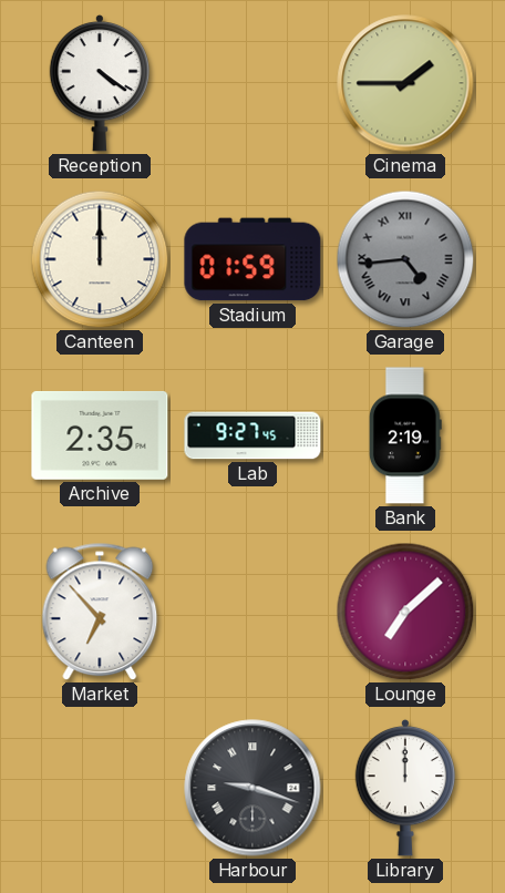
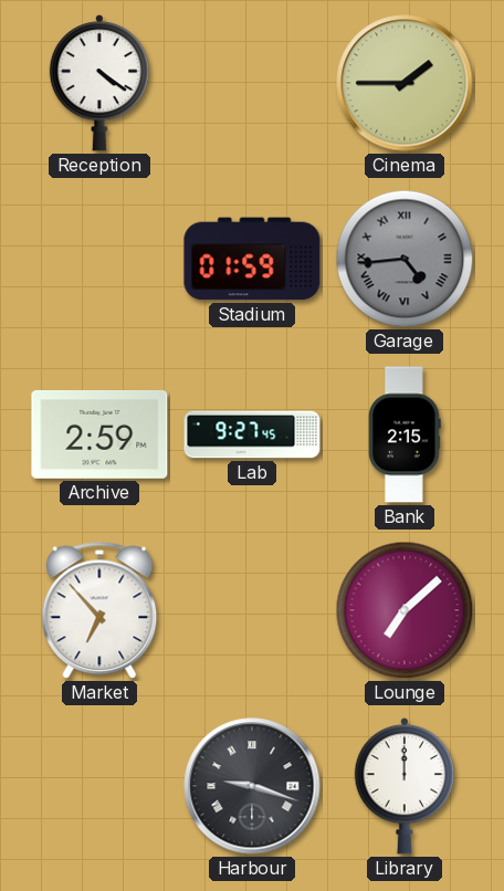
Canteen: 12:00 -> none (100, 259)
Archive: 2:35 -> 2:59 (99, 434)
Bank: 2:19 -> 2:15 (405, 434)
